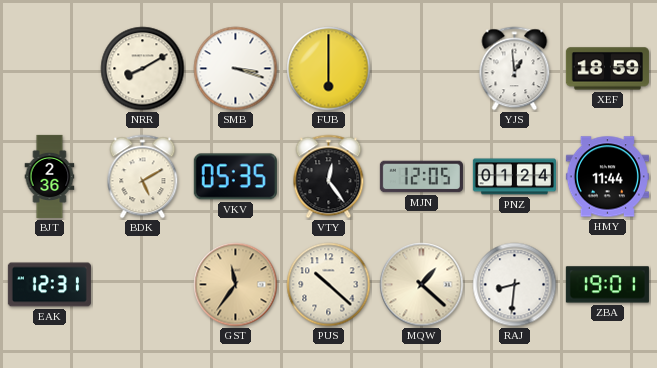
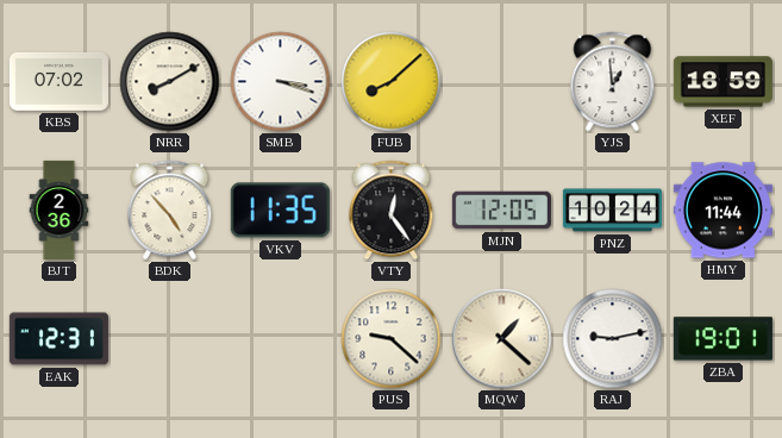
KBS: none -> 07:02 (58, 81)
FUB: 6:00 -> 8:08 (392, 82)
BDK: 5:10 -> 4:53 (170, 211)
VKV: 05:35 -> 11:35 (280, 211)
PNZ: 01:24 -> 10:24 (612, 211)
GST: 11:36 -> none (236, 285)
PUS: 10:22 -> 9:22 (392, 339)
RAJ: 8:31 -> 9:13 (613, 339)
